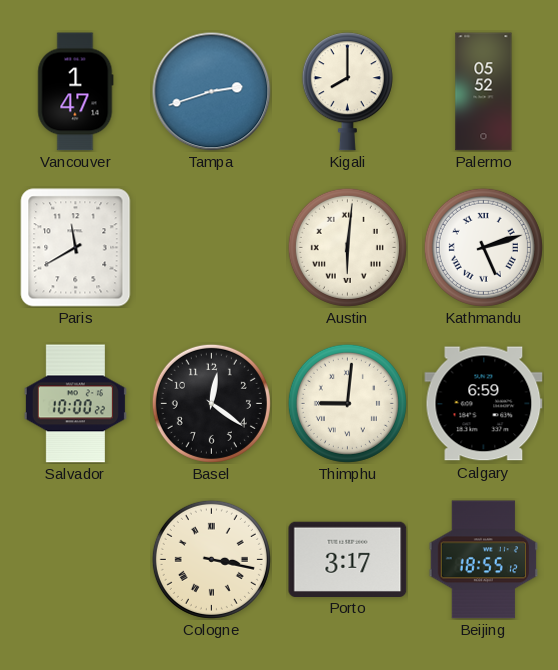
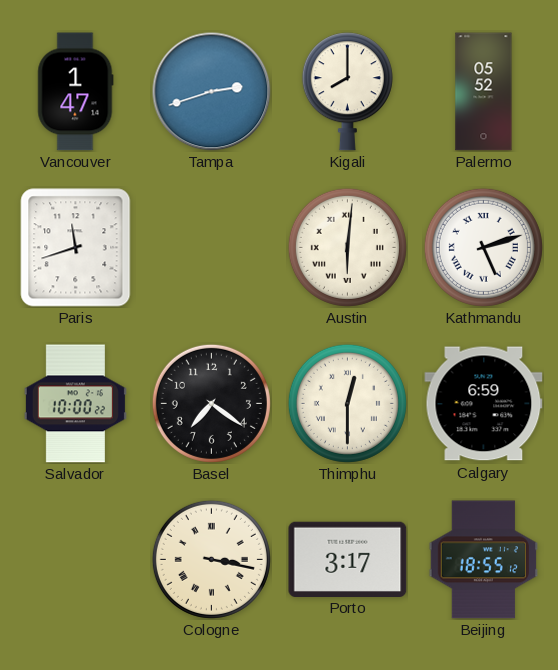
Paris: 11:40 -> 11:42 (76, 248)
Basel: 12:21 -> 7:21 (211, 403)
Thimphu: 9:01 -> 12:30 (347, 403)
